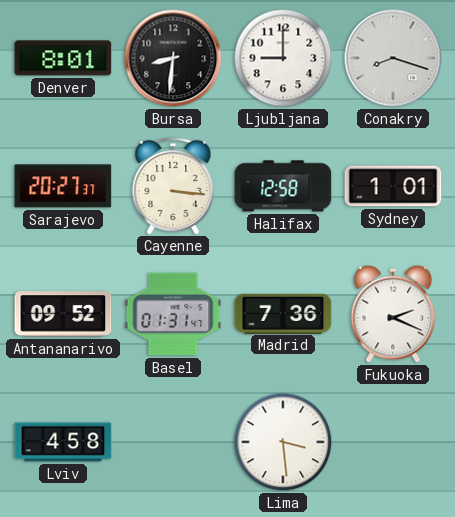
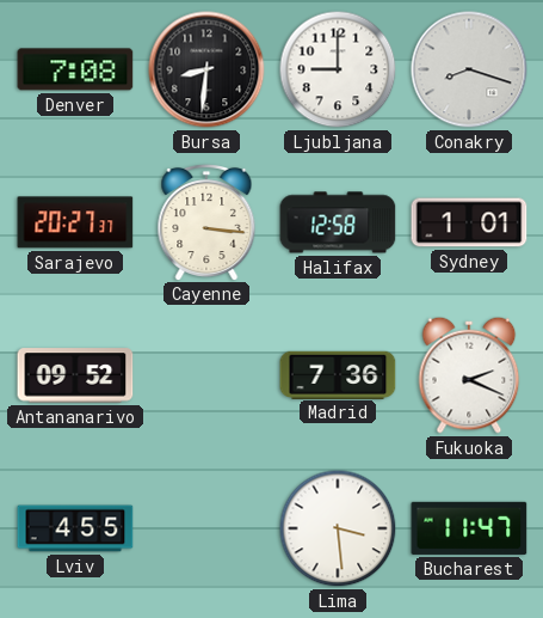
Denver: 8:01 -> 7:08 (75, 69)
Basel: 01:31 -> none (173, 314)
Lviv: 4:58 -> 4:55 (75, 528)
Bucharest: none -> 11:47 (469, 528)
